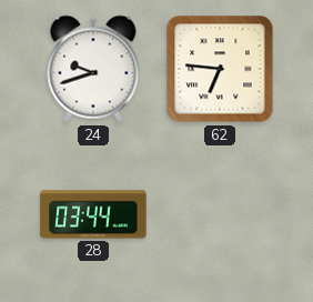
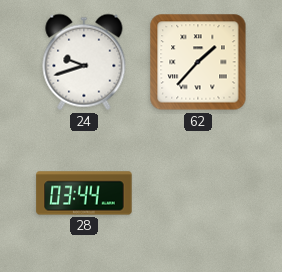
62: 6:46 -> 1:37 (198, 62)
